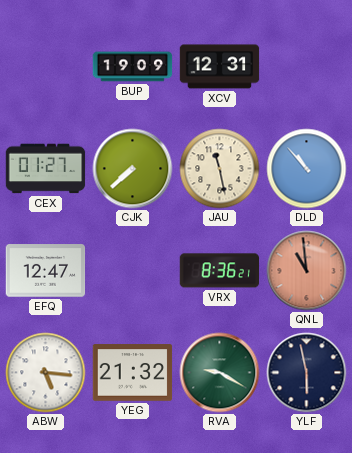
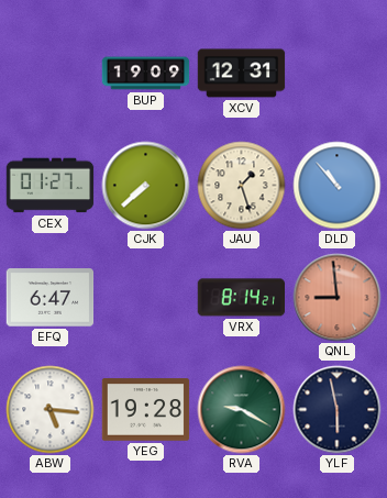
JAU: 11:28 -> 1:27 (242, 186)
EFQ: 12:47 -> 6:47 (51, 298)
VRX: 8:36 -> 8:14 (241, 298)
QNL: 10:59 -> 8:59 (338, 298)
YEG: 21:32 -> 19:28 (146, 410)
